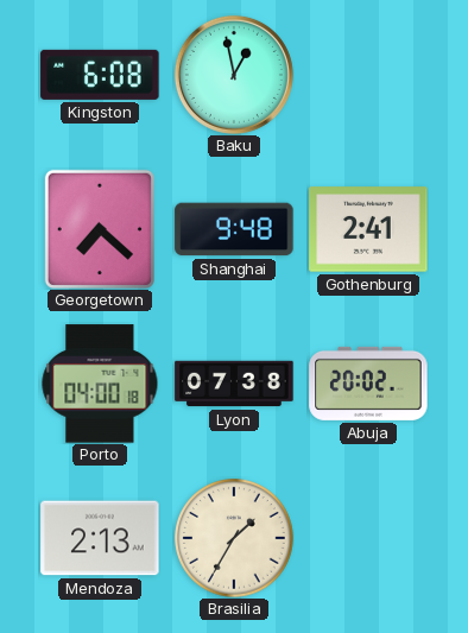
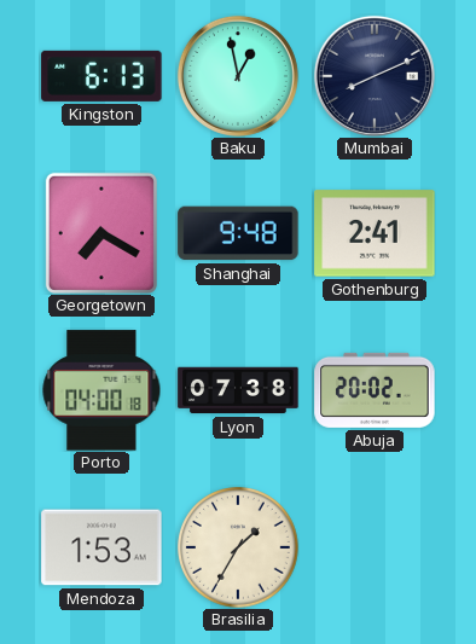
Kingston: 6:08 -> 6:13 (101, 76)
Mumbai: none -> 8:11 (375, 76)
Georgetown: 7:22 -> 7:20 (101, 233)
Mendoza: 2:13 -> 1:53 (101, 547)
